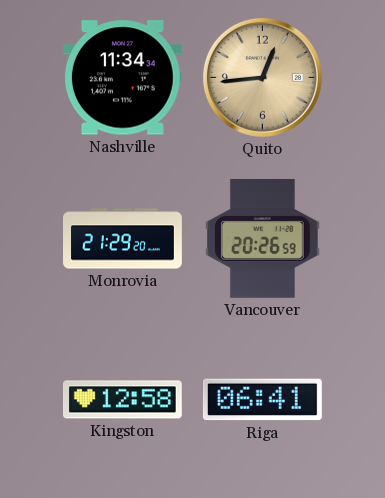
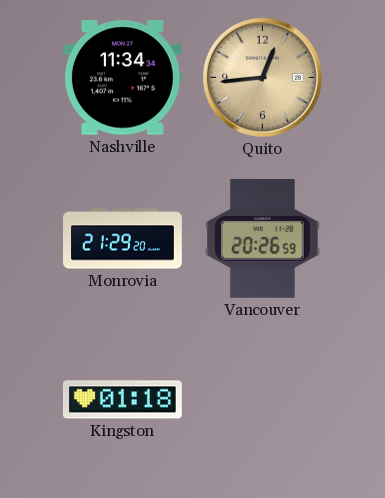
Kingston: 12:58 -> 01:18 (122, 400)
Riga: 06:41 -> none (262, 400)
